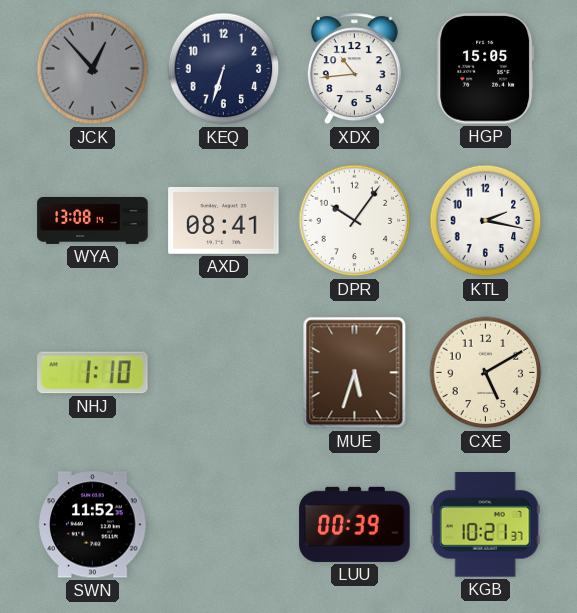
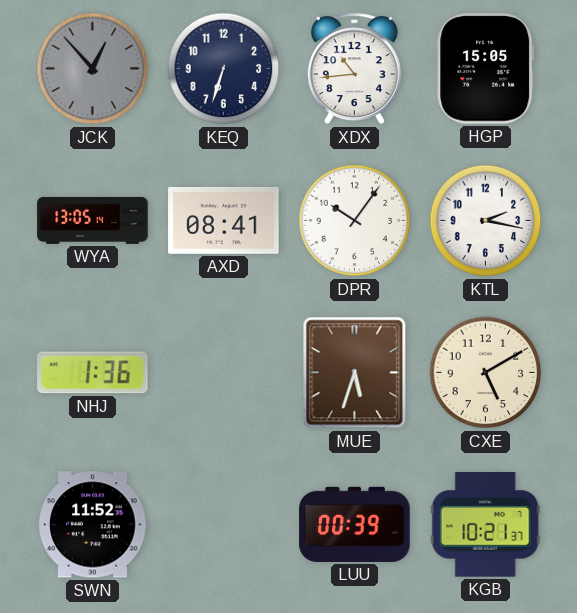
WYA: 13:08 -> 13:05 (93, 220)
NHJ: 1:10 -> 1:36 (93, 373)
